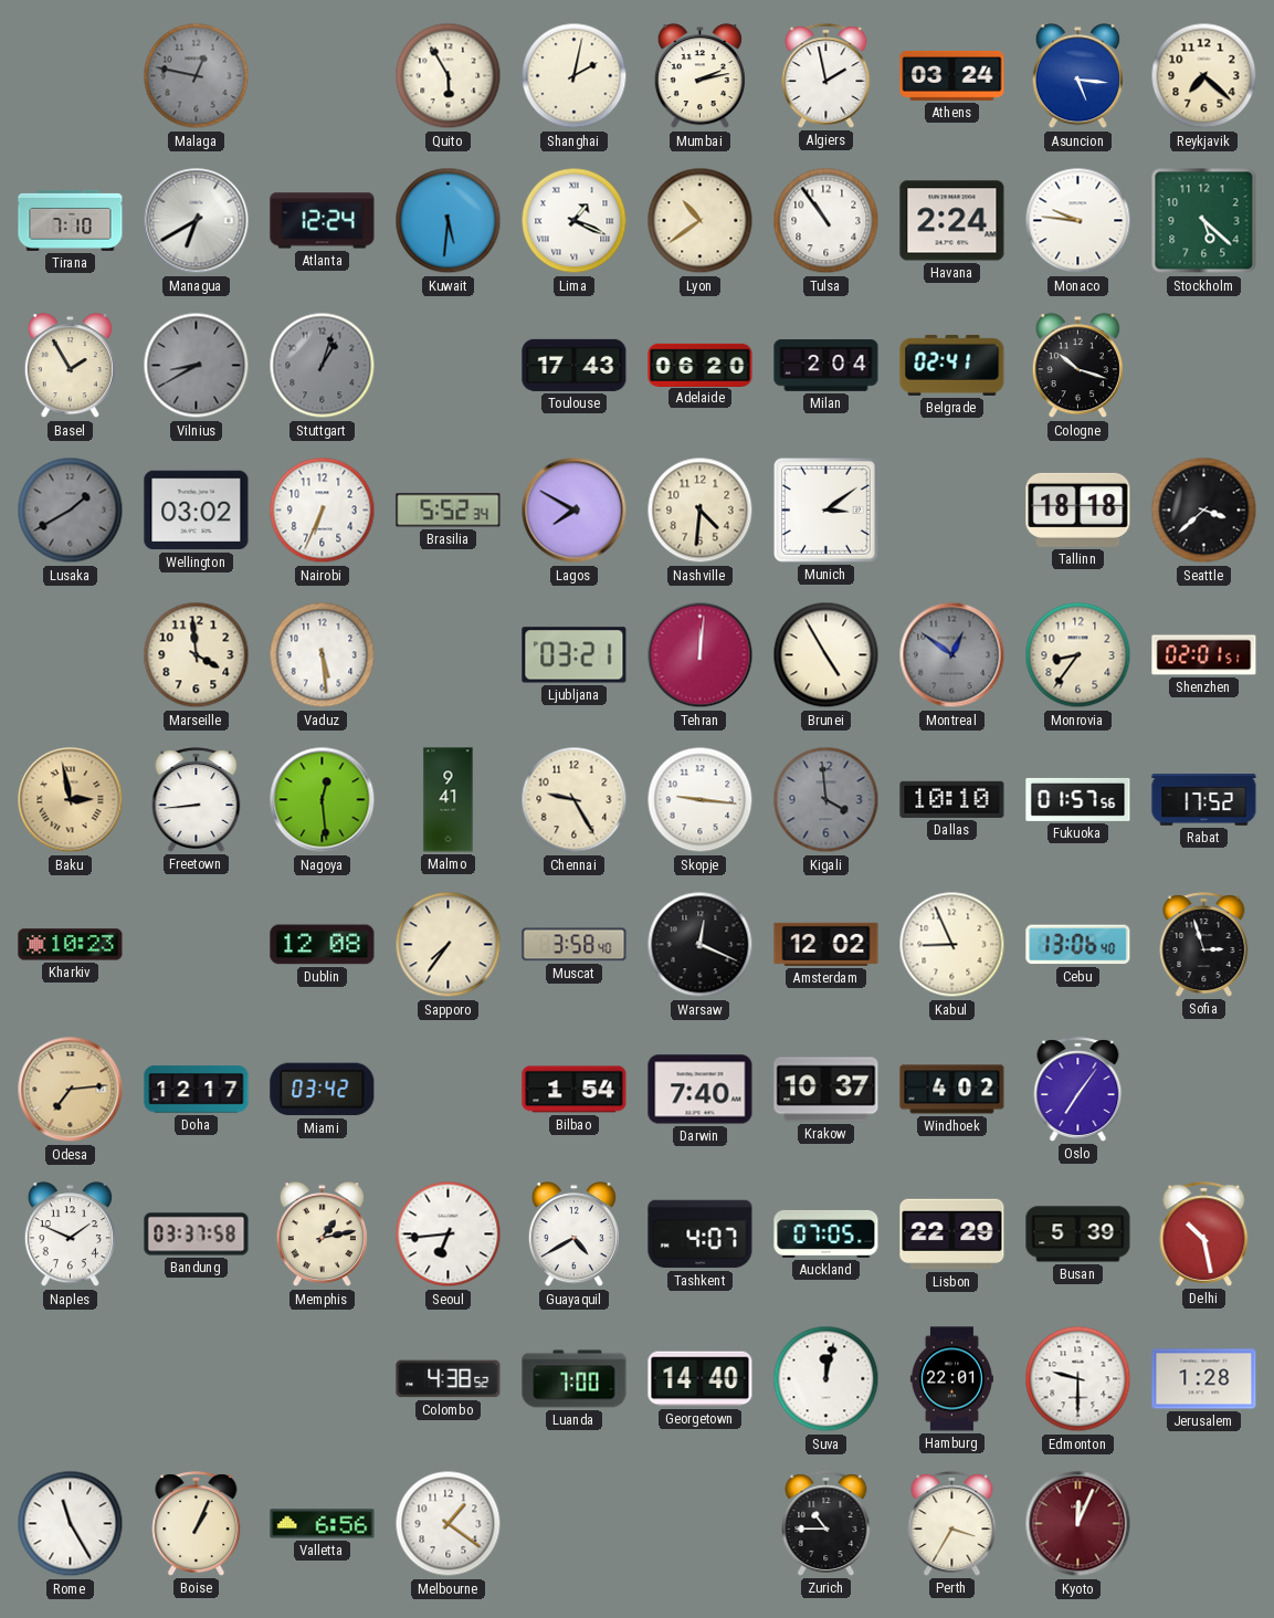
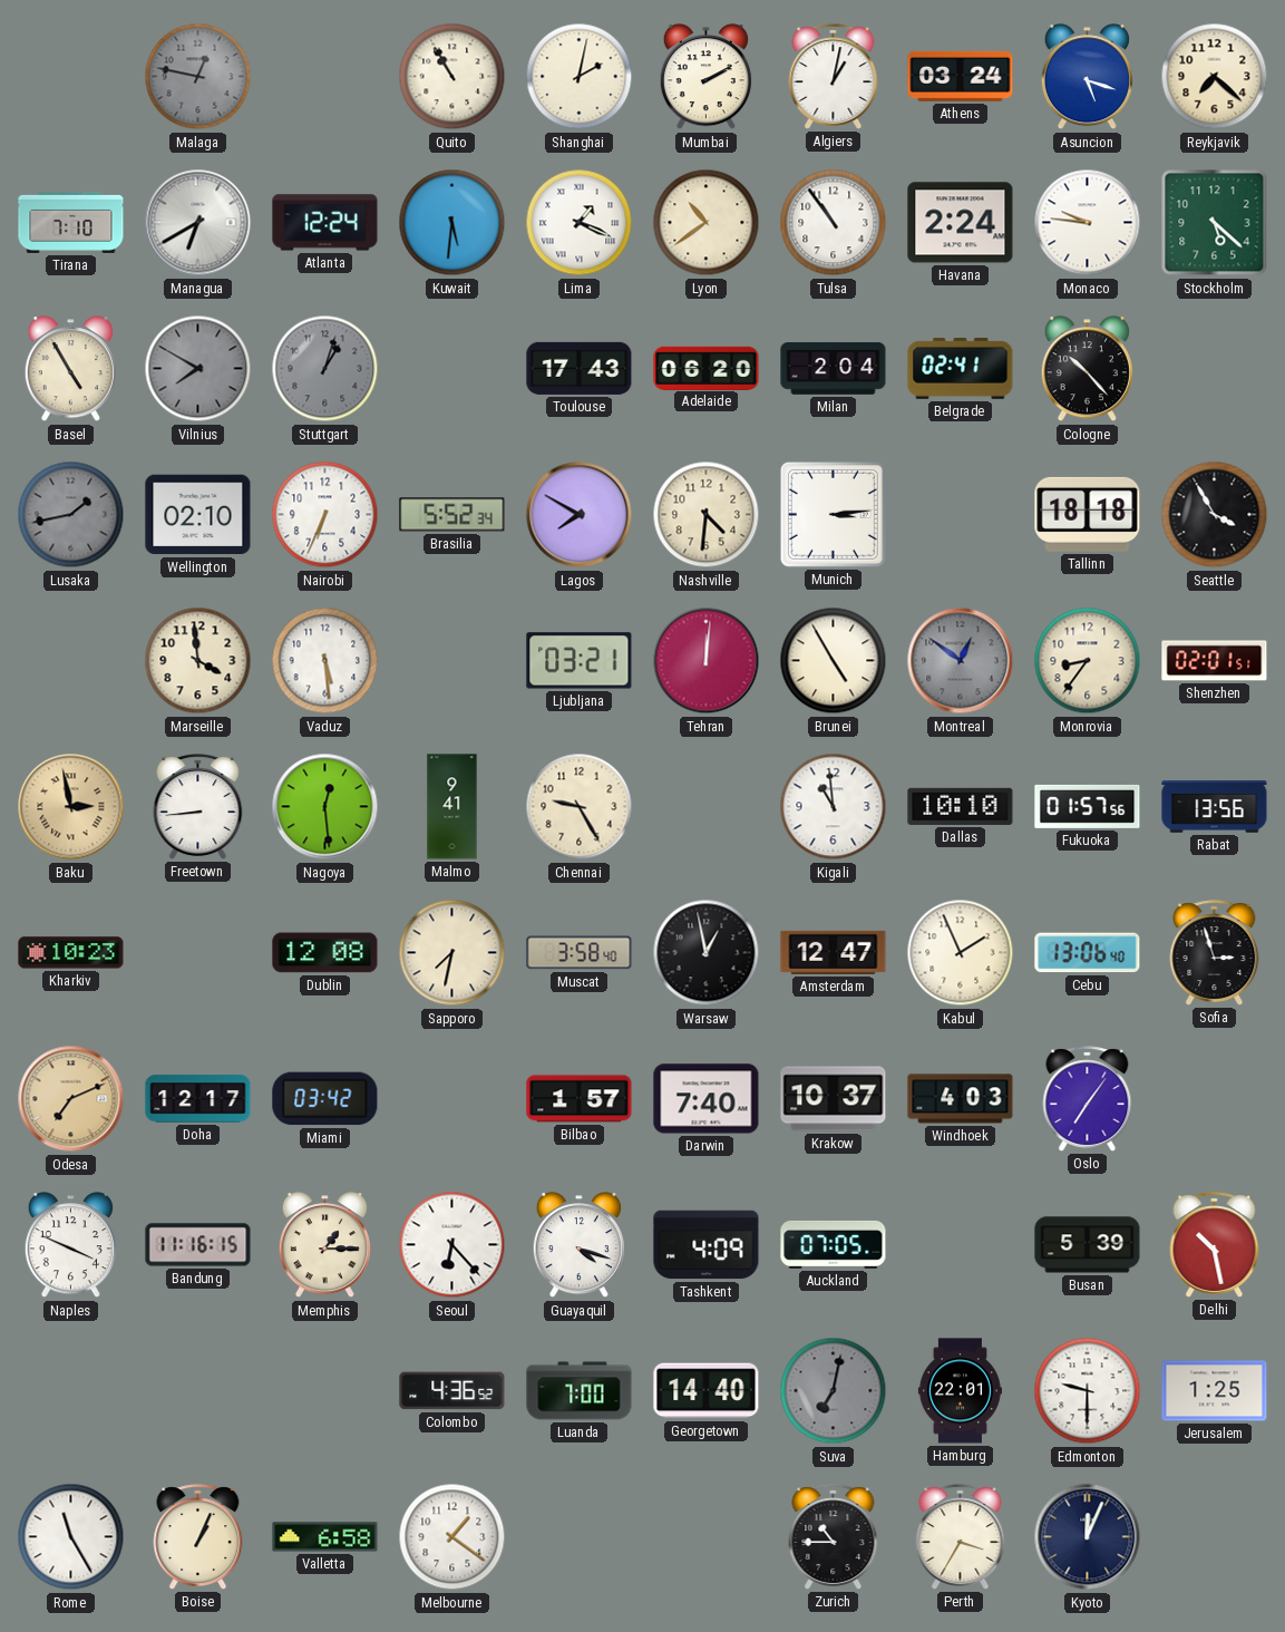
Quito: 5:55 -> 10:55 (452, 77)
Mumbai: 2:13 -> 2:10 (705, 77)
Algiers: 1:58 -> 1:02 (834, 77)
Asuncion: 5:16 -> 5:18 (1087, 77)
Basel: 1:55 -> 4:55 (70, 369)
Vilnius: 8:40 -> 7:50 (198, 369)
Cologne: 10:18 -> 10:23 (1087, 369)
Lusaka: 1:40 -> 1:43 (71, 515)
Wellington: 03:02 -> 02:10 (198, 515)
Munich: 3:09 -> 3:14 (833, 514)
Seattle: 3:38 -> 3:55 (1215, 515)
Skopje: 9:16 -> none (701, 800)
Kigali: 3:59 -> 10:59 (834, 807)
Kigali dial: grey -> white (834, 807)
Rabat: 17:52 -> 13:56 (1215, 807)
Sapporo: 7:36 -> 7:32 (452, 953)
Warsaw: 12:19 -> 12:58 (707, 953)
Amsterdam: 12:02 -> 12:47 (834, 952)
Kabul: 8:56 -> 1:56 (961, 953)
Odesa: 7:14 -> 7:11 (71, 1099)
Bilbao: 1:54 -> 1:57 (580, 1099)
Windhoek: 4:02 -> 4:03 (961, 1099)
Naples: 1:49 -> 3:49 (70, 1245)
Bandung: 03:37 -> 11:16 (198, 1245)
Memphis: 1:13 -> 1:15 (324, 1245)
Seoul: 6:44 -> 6:23 (452, 1245)
Guayaquil: 4:40 -> 4:18 (578, 1245)
Tashkent: 4:07 -> 4:09 (707, 1245)
Lisbon: 22:29 -> none (952, 1234)
Colombo: 4:38 -> 4:36 (452, 1391)
Suva: 12:02 -> 7:02 (834, 1391)
Suva dial: white -> grey (834, 1391)
Jerusalem: 1:28 -> 1:25 (1215, 1391)
Valletta: 6:56 -> 6:58 (325, 1537)
Kyoto dial: burgundy -> navy (1088, 1537)
